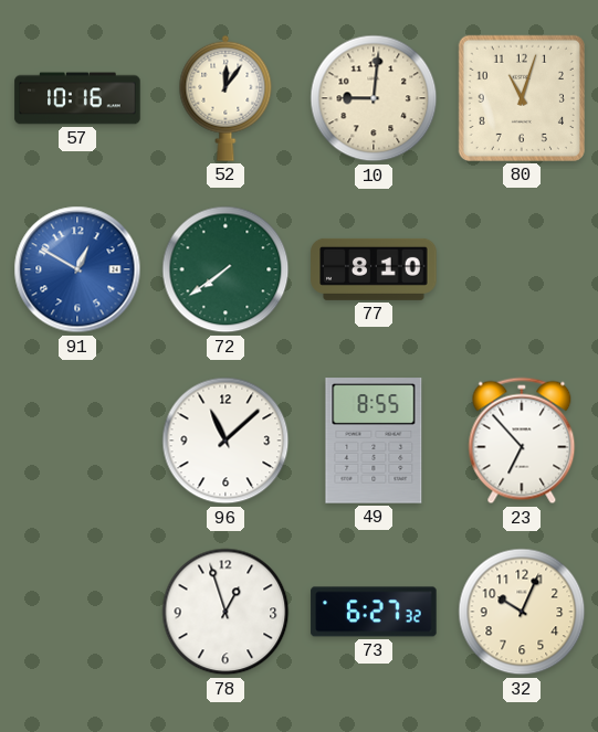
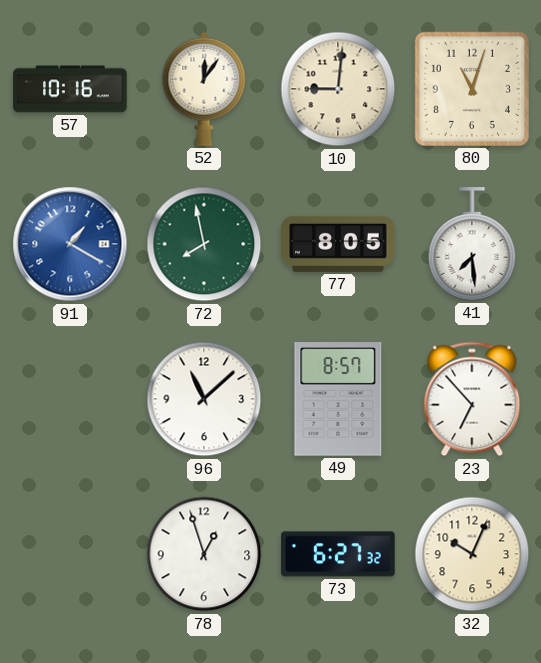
91: 12:50 -> 1:20 (70, 244)
72: 7:39 -> 7:58 (204, 244)
77: 8:10 -> 8:05 (338, 244)
41: none -> 7:29 (472, 244)
49: 8:55 -> 8:57 (338, 399)
